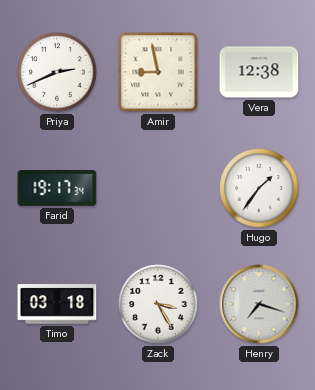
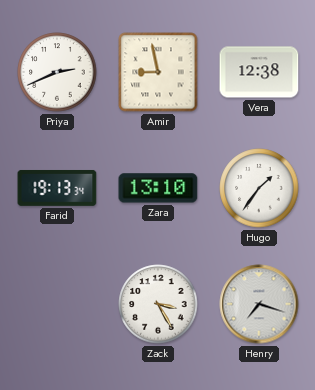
Farid: 19:17 -> 19:13 (57, 188)
Zara: none -> 13:10 (158, 188)
Timo: 03:18 -> none (57, 304)
